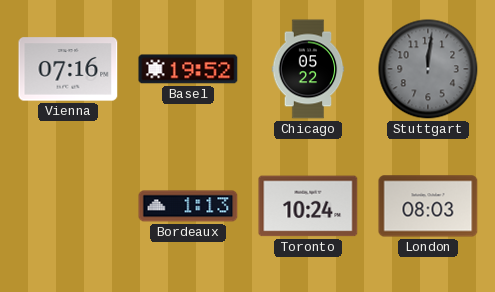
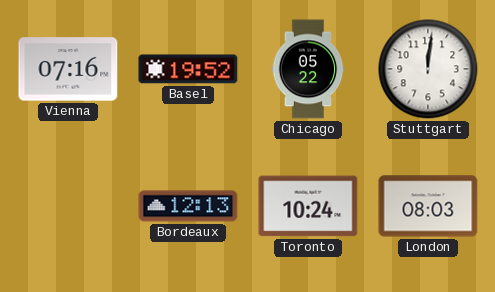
Stuttgart dial: grey -> white (428, 69)
Bordeaux: 1:13 -> 12:13 (188, 206)
